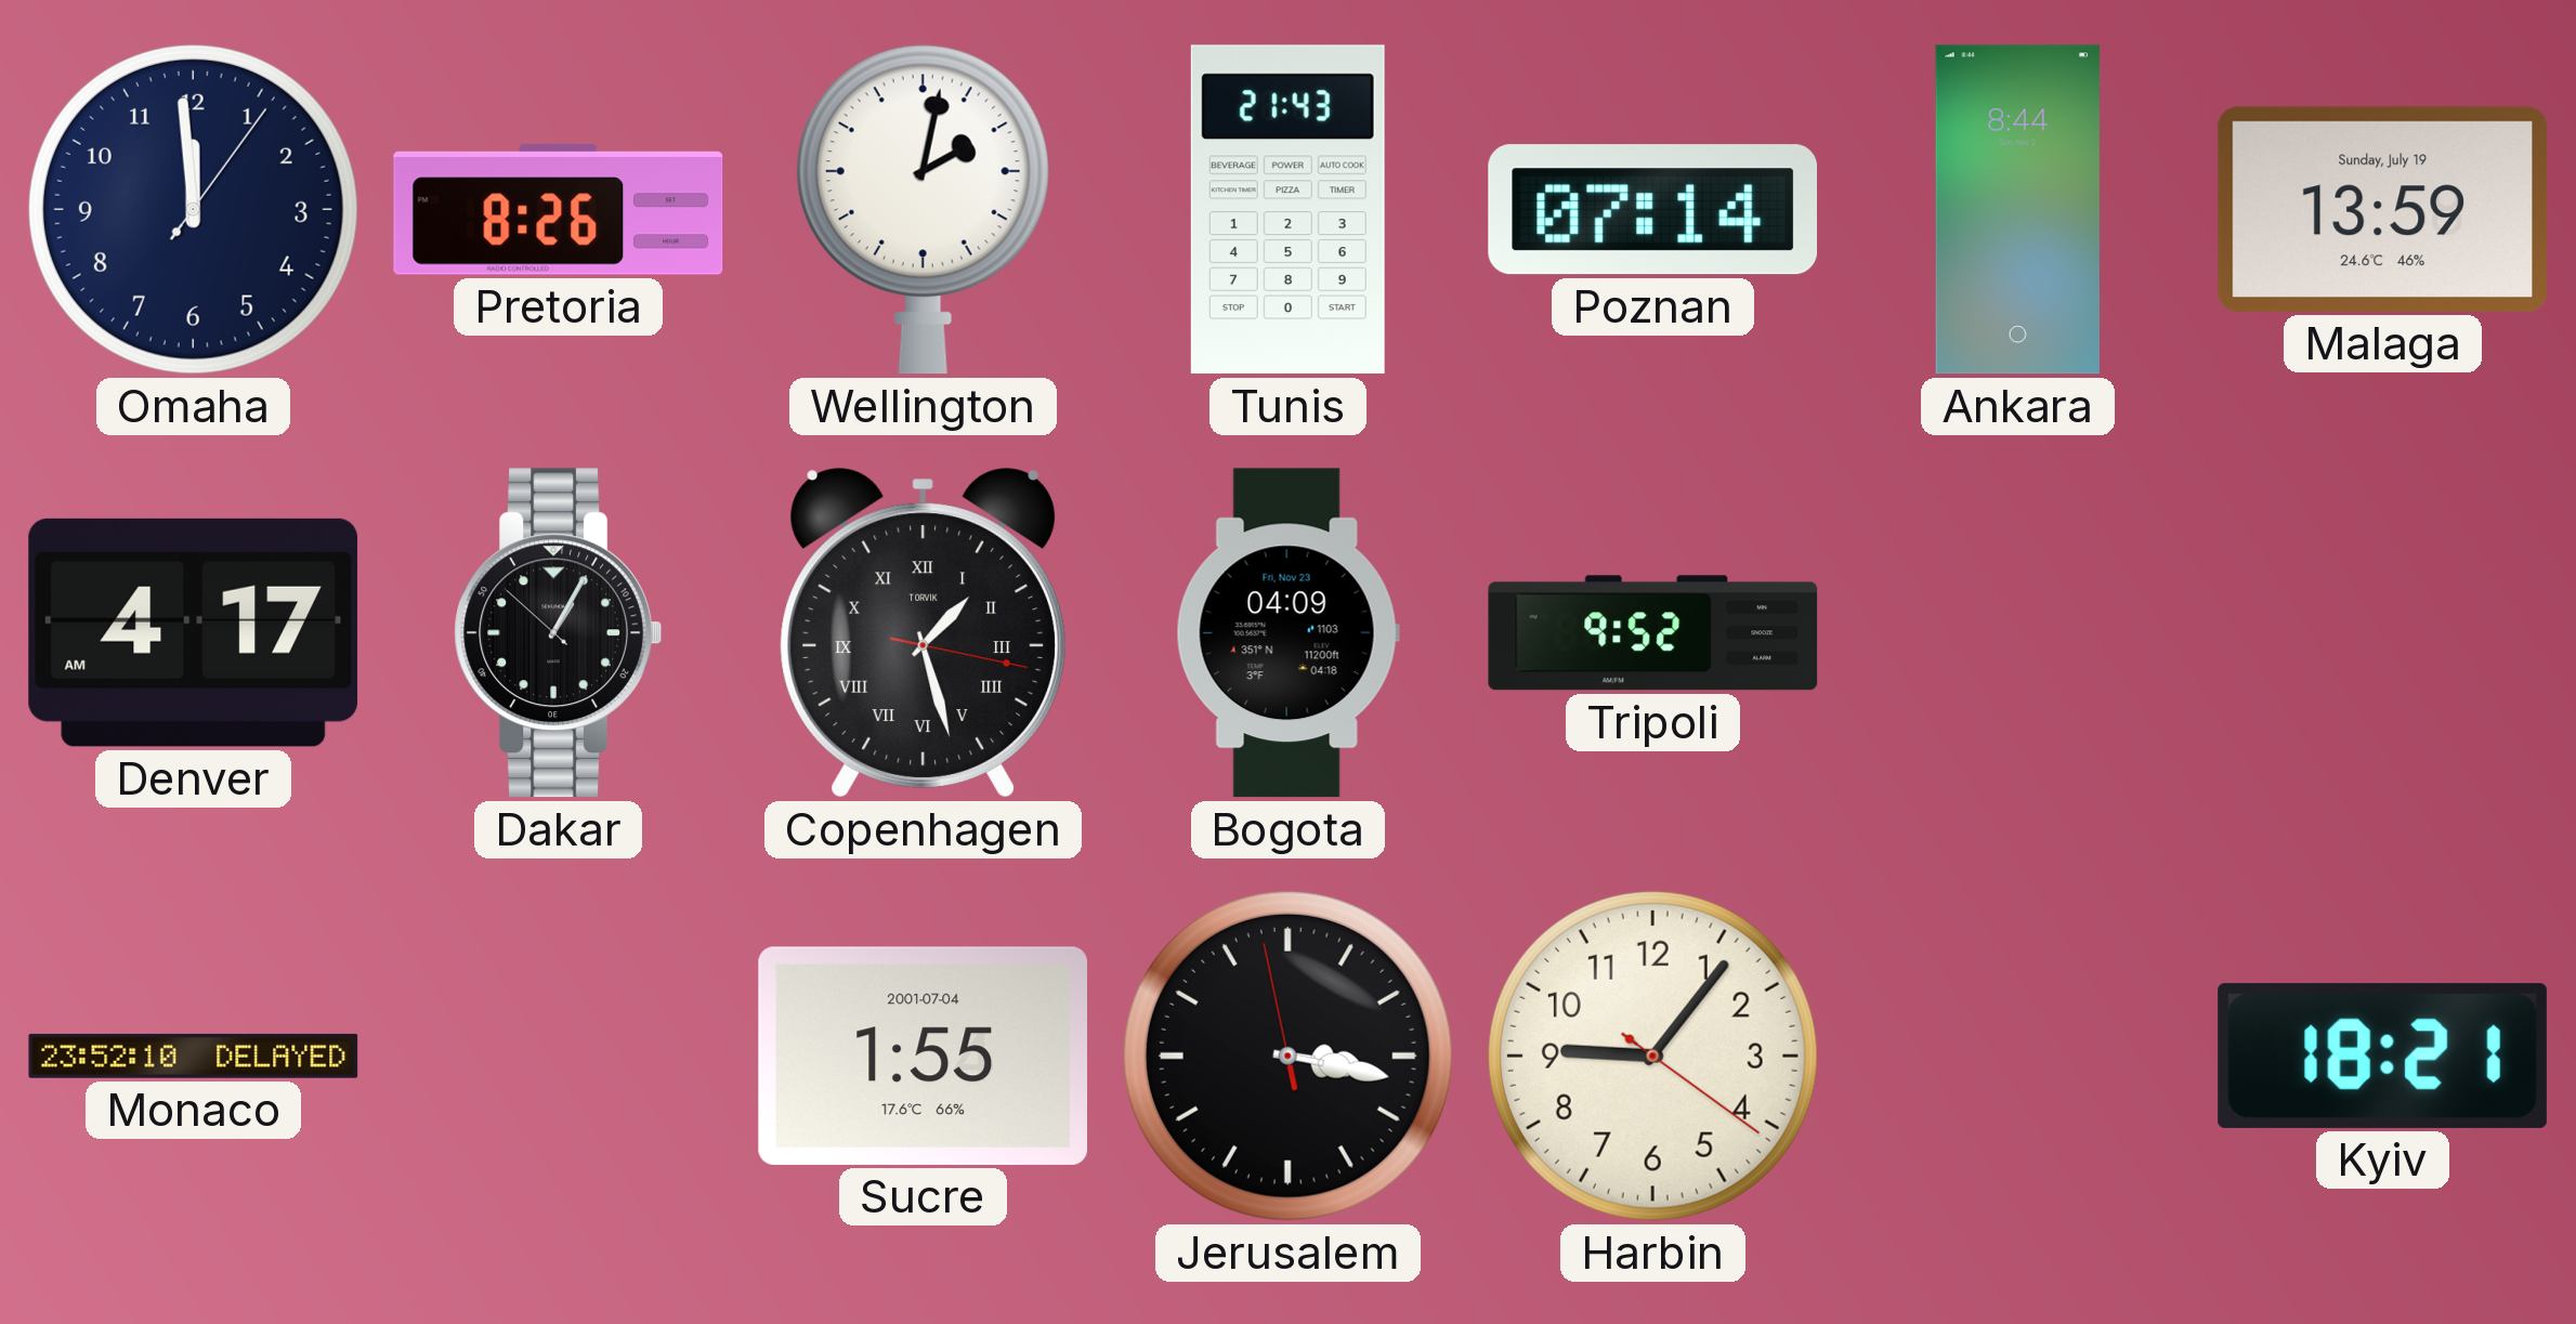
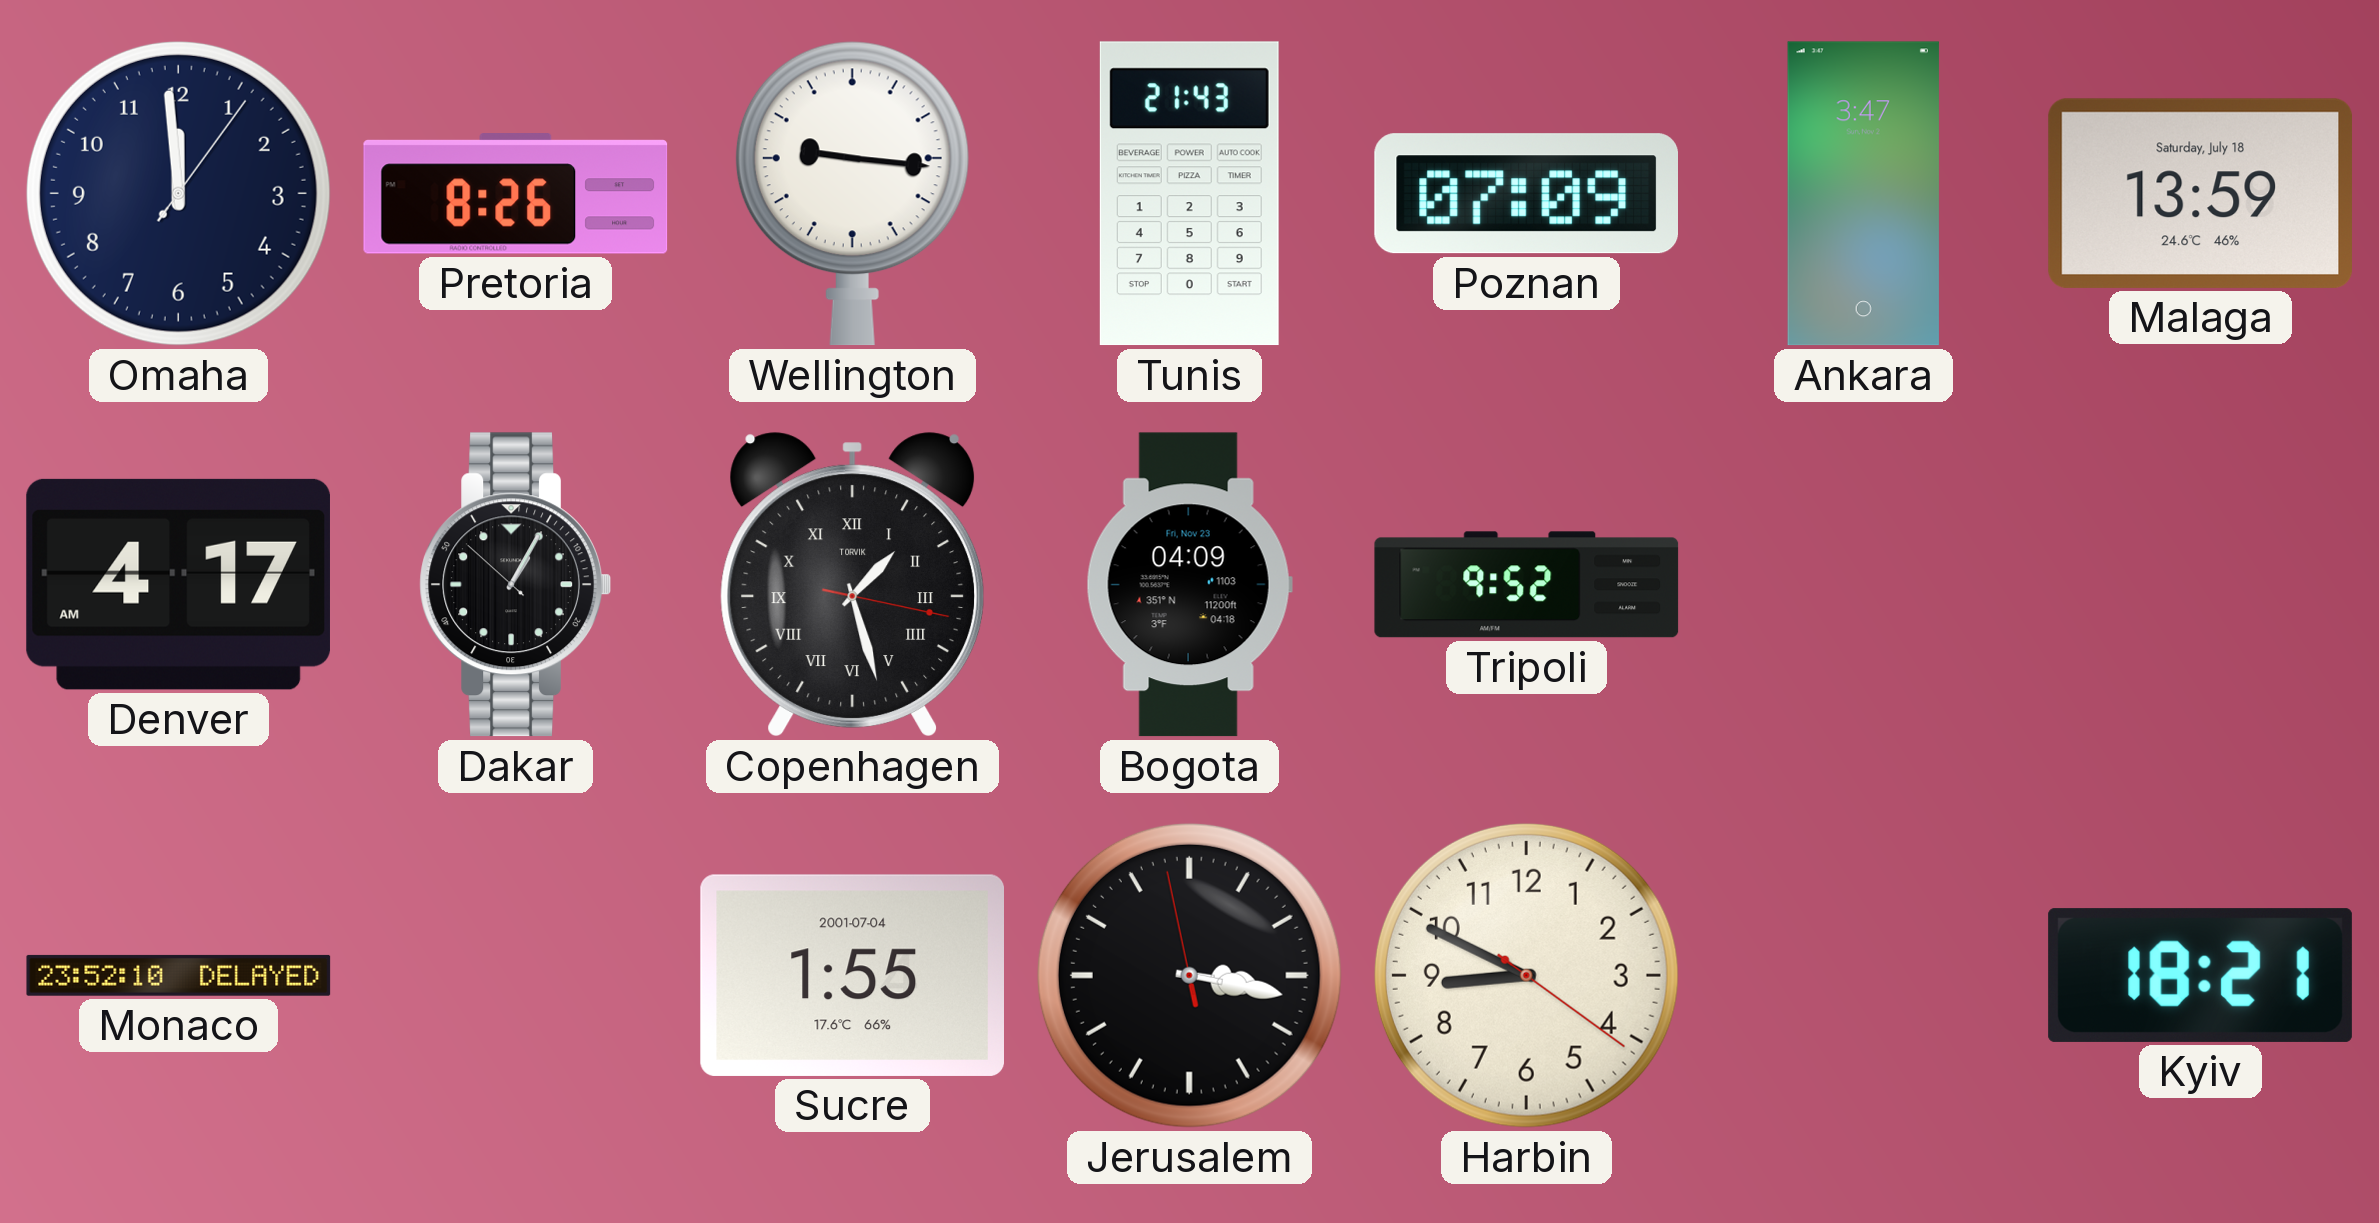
Wellington: 2:02 -> 9:16 (852, 193)
Poznan: 07:14 -> 07:09 (1526, 194)
Ankara: 8:44 -> 3:47 (1863, 194)
Malaga date: Sunday, July 19 -> Saturday, July 18 (2200, 193)
Harbin: 9:06 -> 8:49 (1526, 975)
